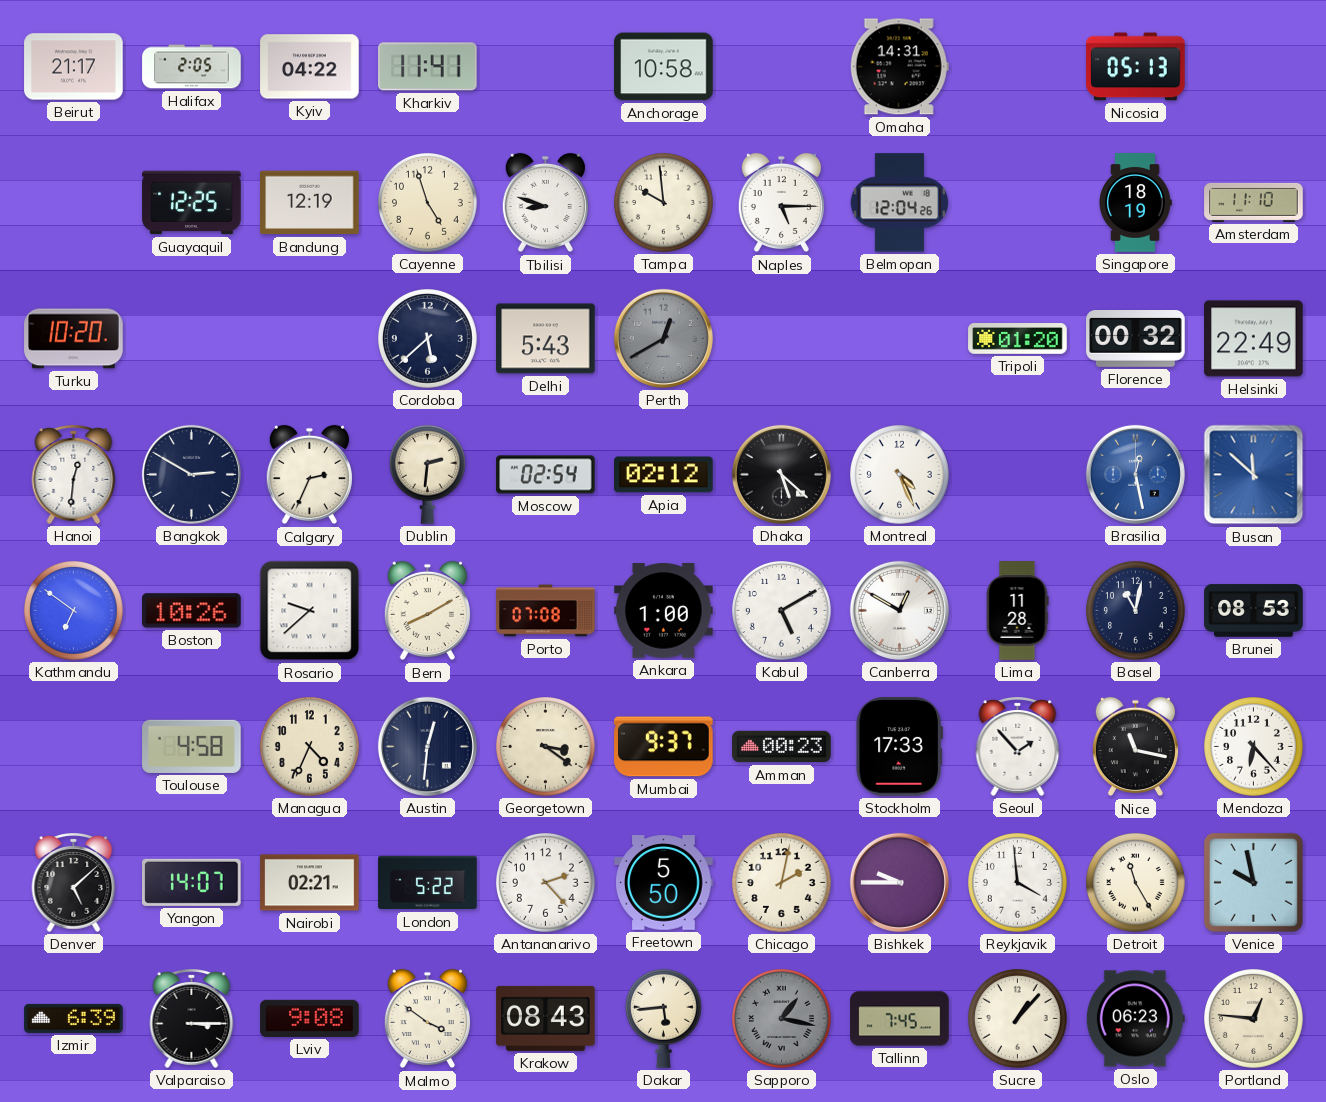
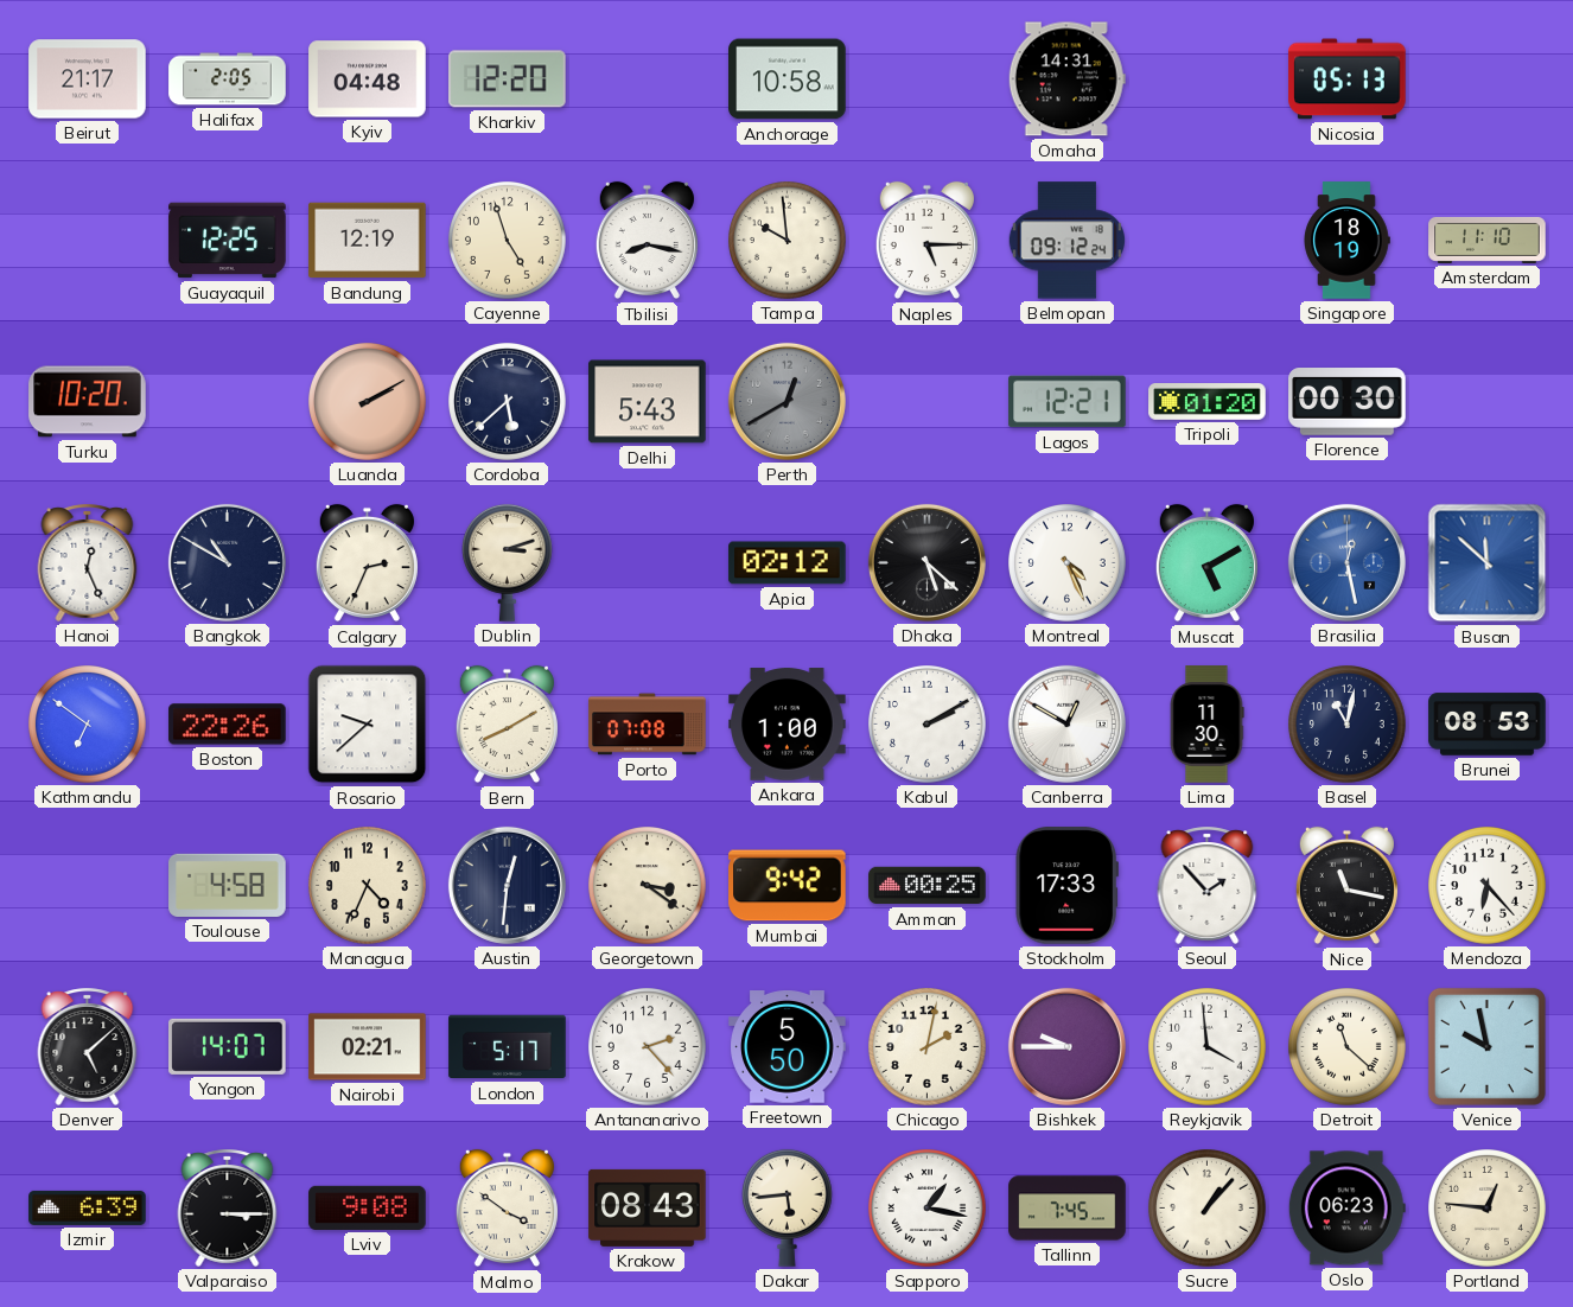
Kyiv: 04:22 -> 04:48 (368, 79)
Kharkiv: 11:41 -> 12:20 (508, 79)
Tbilisi: 8:48 -> 8:17 (647, 241)
Belmopan: 12:04 -> 09:12 (1066, 241)
Luanda: none -> 2:10 (368, 402)
Lagos: none -> 12:21 (1068, 402)
Florence: 00:32 -> 00:30 (1348, 402)
Helsinki: 22:49 -> none (1254, 339)
Hanoi: 12:31 -> 12:26 (88, 562)
Bangkok: 2:50 -> 10:50 (227, 562)
Dublin: 2:31 -> 3:12 (507, 562)
Moscow: 02:54 -> none (546, 475)
Muscat: none -> 5:10 (1206, 563)
Boston: 10:26 -> 22:26 (228, 725)
Kabul: 5:10 -> 2:10 (928, 725)
Lima: 11:28 -> 11:30 (1206, 725)
Mumbai: 9:37 -> 9:42 (788, 886)
Amman: 00:23 -> 00:25 (928, 886)
London: 5:22 -> 5:17 (508, 1047)
Detroit: 11:25 -> 11:22 (1348, 1047)
Sapporo dial: grey -> white (928, 1209)
